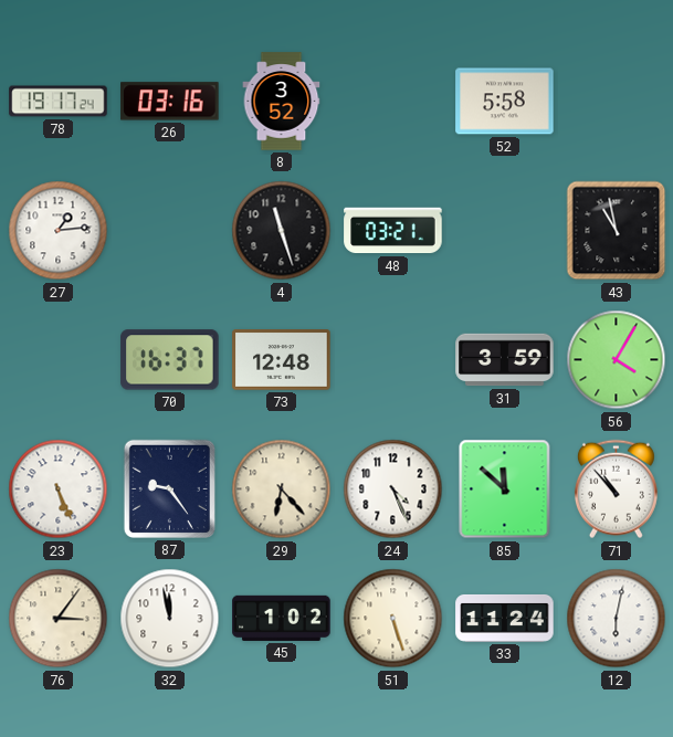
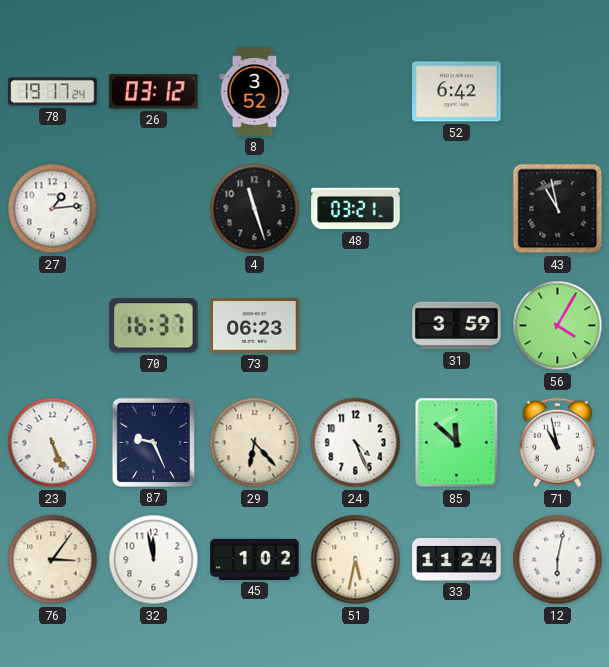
26: 03:16 -> 03:12 (154, 92)
52: 5:58 -> 6:42 (457, 92)
73: 12:48 -> 06:23 (255, 326)
87: 9:24 -> 9:26 (153, 442)
71: 10:53 -> 10:58 (557, 443)
51: 5:27 -> 5:32 (356, 560)
